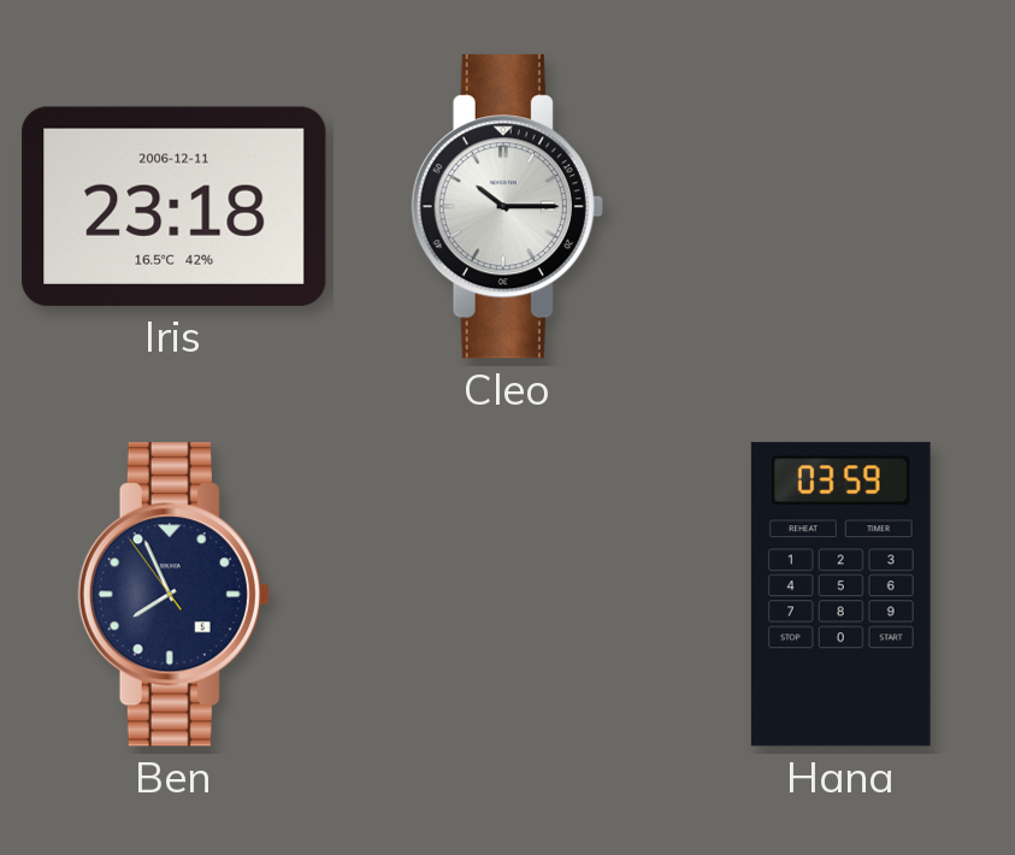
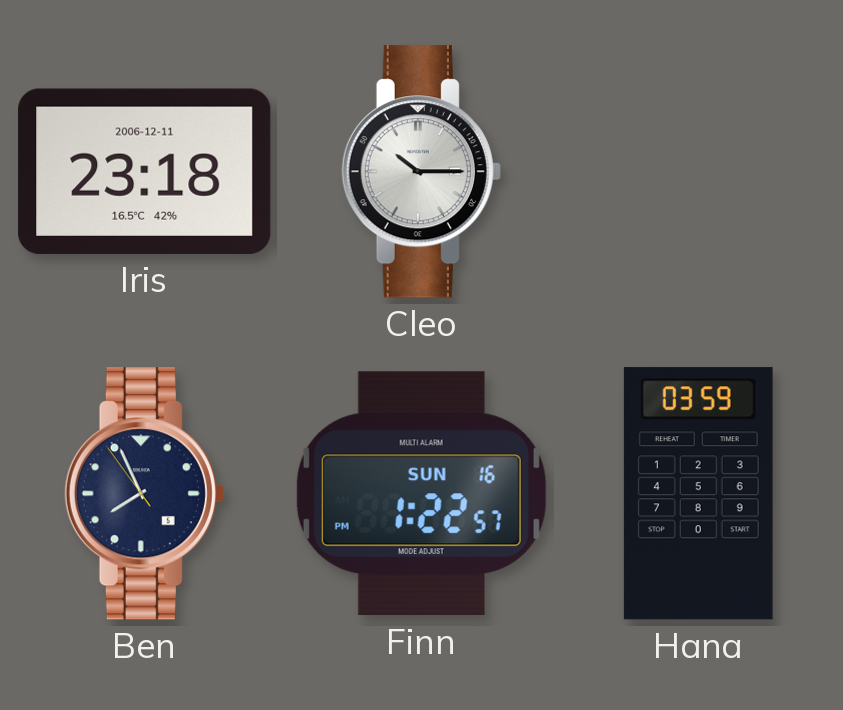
Finn: none -> 1:22 (421, 494)
